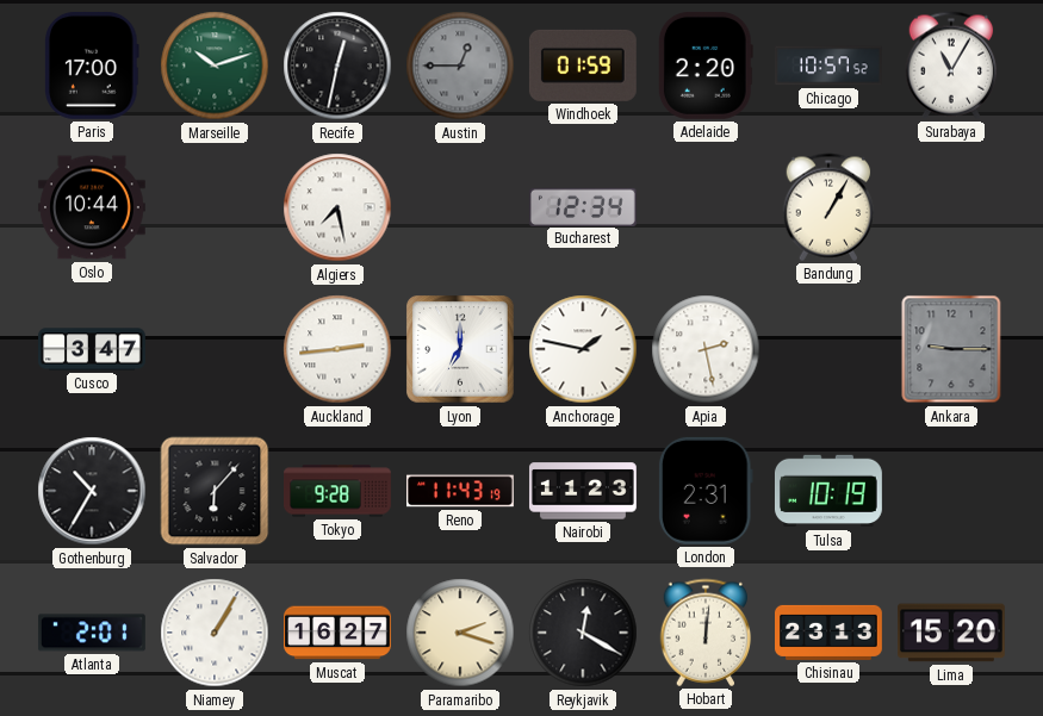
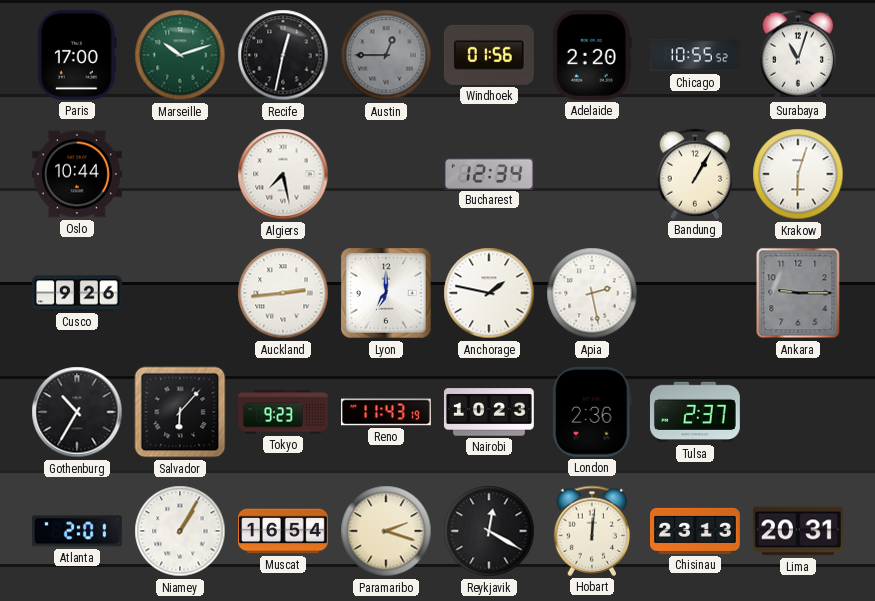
Windhoek: 01:59 -> 01:56 (489, 55)
Chicago: 10:57 -> 10:55 (695, 55)
Surabaya: 11:05 -> 11:03 (798, 55)
Krakow: none -> 6:03 (798, 174)
Cusco: 3:47 -> 9:26 (78, 293)
Tokyo: 9:28 -> 9:23 (284, 412)
Nairobi: 11:23 -> 10:23 (489, 412)
London: 2:31 -> 2:36 (592, 412)
Tulsa: 10:19 -> 2:37 (695, 412)
Muscat: 16:27 -> 16:54 (284, 531)
Lima: 15:20 -> 20:31 (798, 531)
